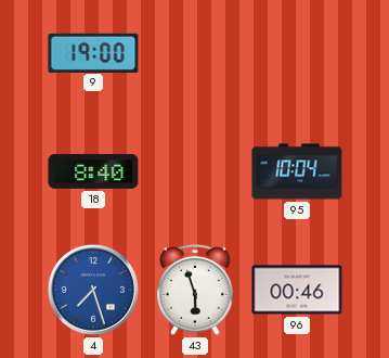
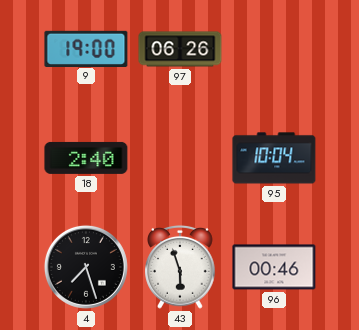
97: none -> 06:26 (180, 49)
18: 8:40 -> 2:40 (86, 158)
4 dial: blue -> black (86, 267)
